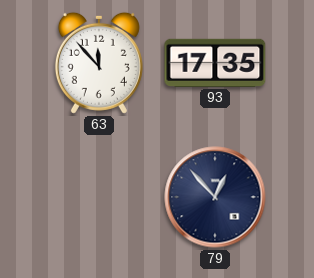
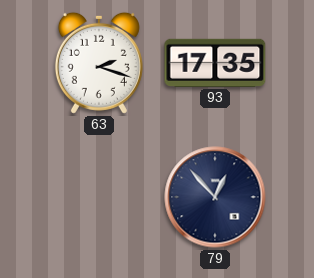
63: 11:53 -> 2:18 (99, 63)
